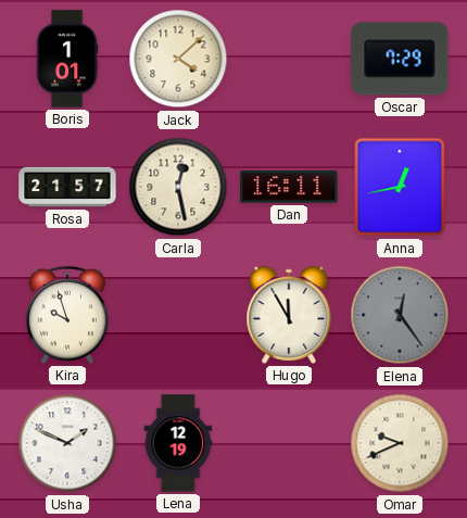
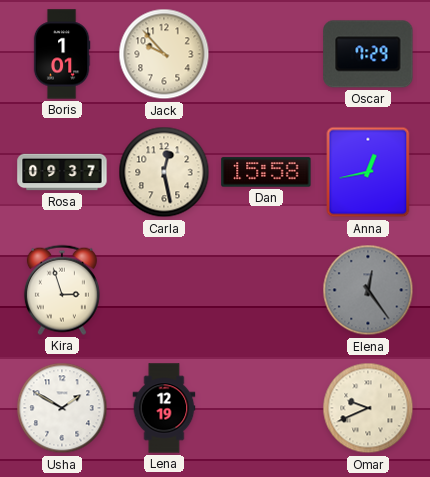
Jack: 4:08 -> 9:53 (164, 54)
Rosa: 21:57 -> 09:37 (62, 172)
Dan: 16:11 -> 15:58 (266, 172)
Kira: 9:57 -> 2:57 (62, 290)
Hugo: 11:55 -> none (289, 315)
Usha: 1:49 -> 1:50 (62, 408)
